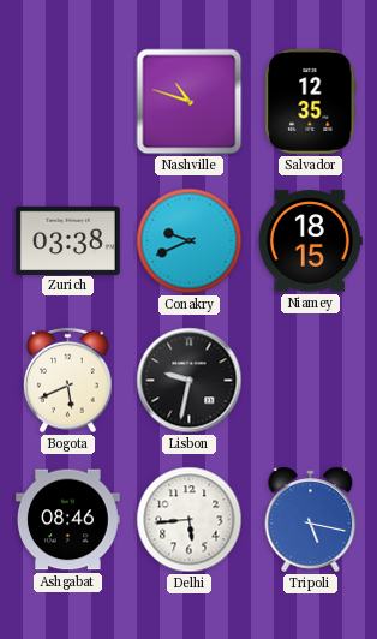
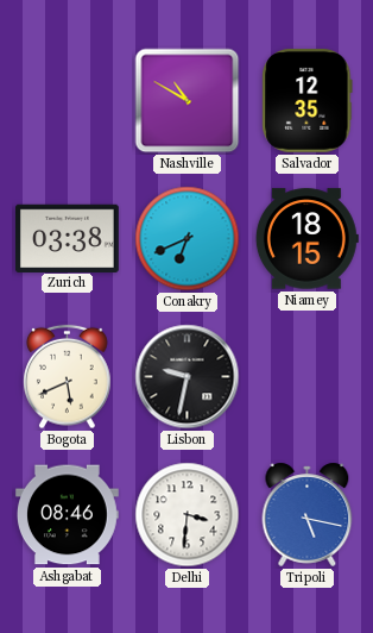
Nashville: 10:48 -> 10:50 (188, 101)
Conakry: 9:41 -> 6:41 (188, 239)
Delhi: 5:44 -> 3:31 (188, 515)
